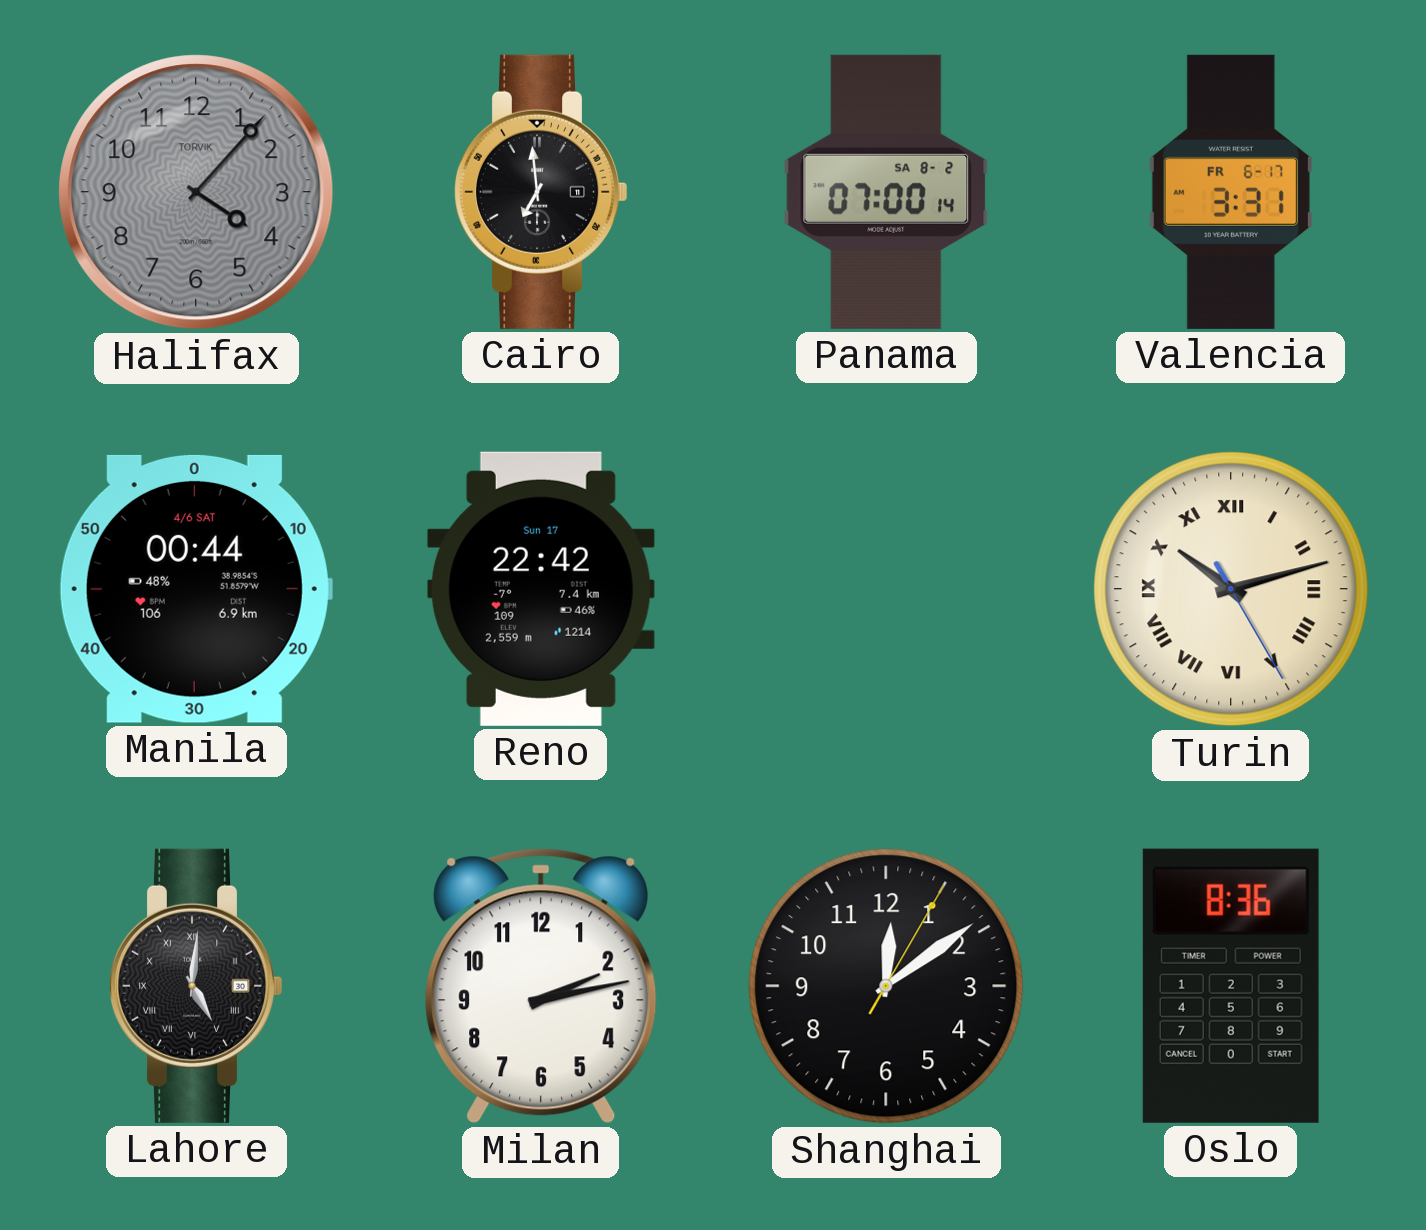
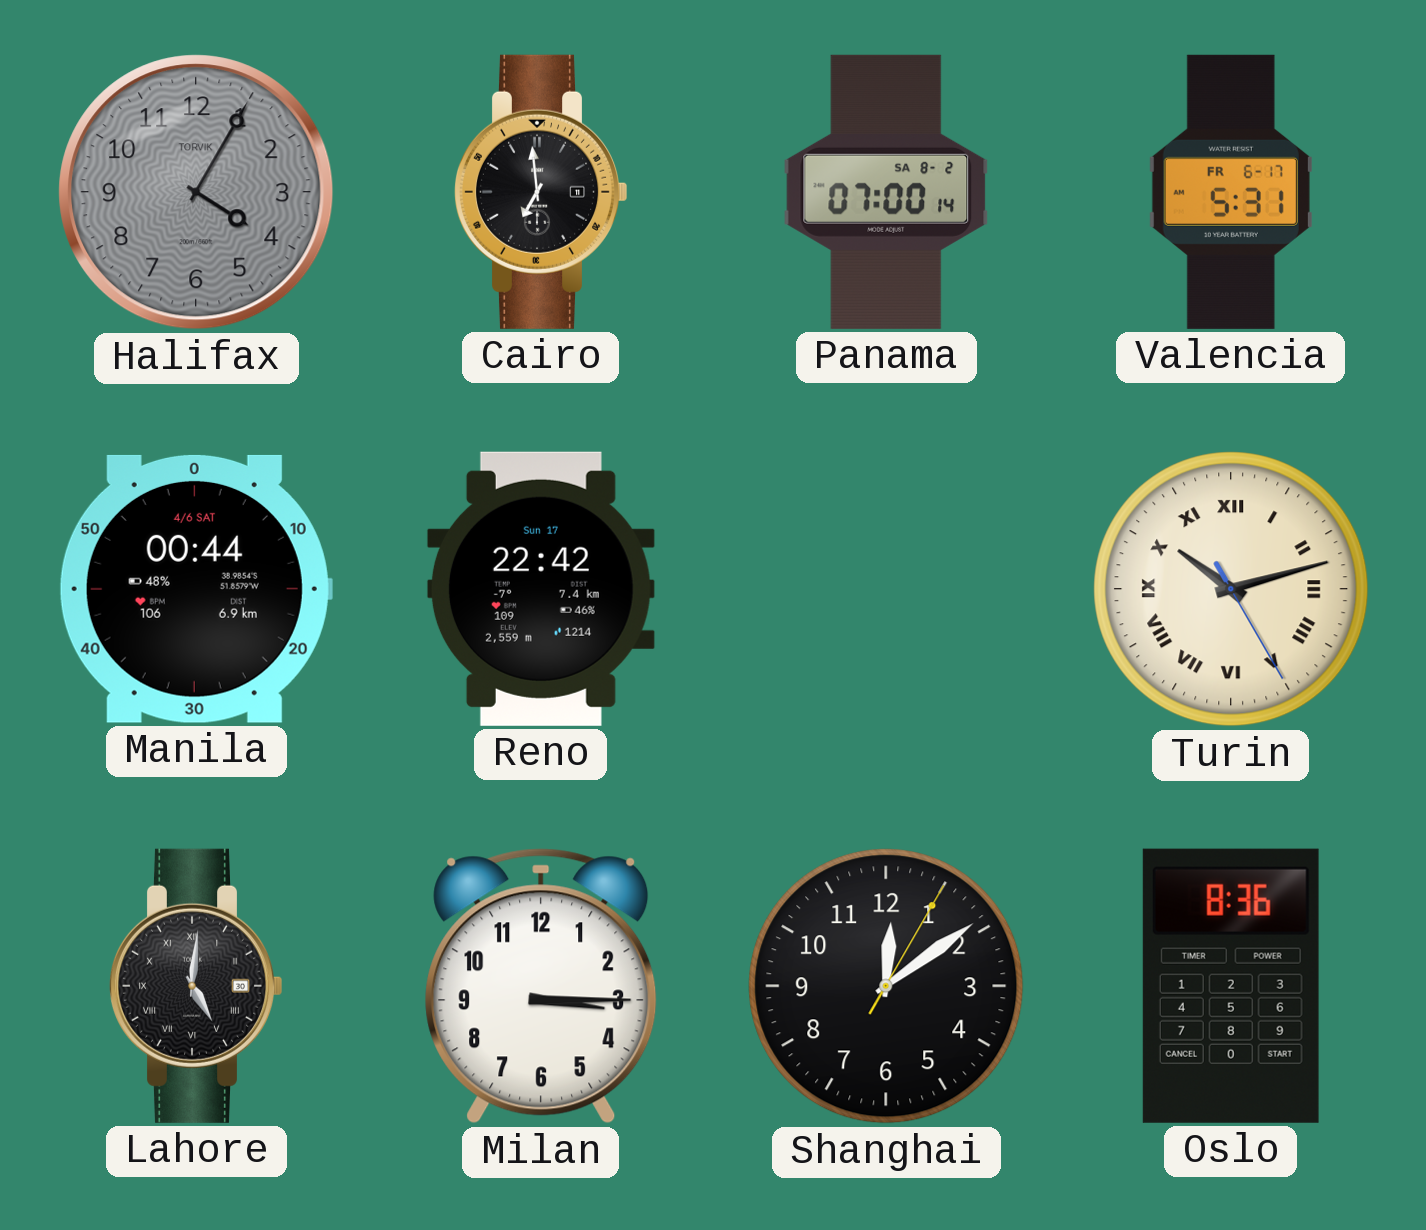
Halifax: 4:07 -> 4:05 (196, 192)
Valencia: 3:31 -> 5:31 (1231, 192)
Milan: 2:13 -> 3:15 (541, 986)
